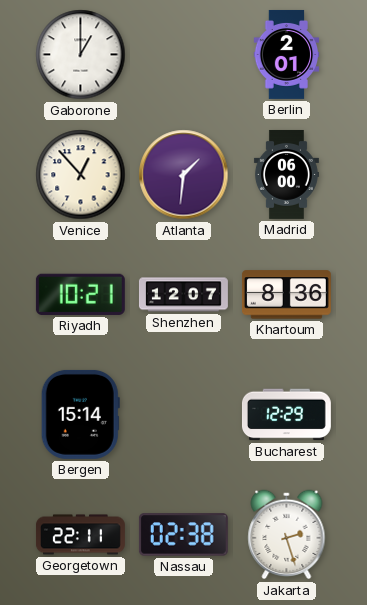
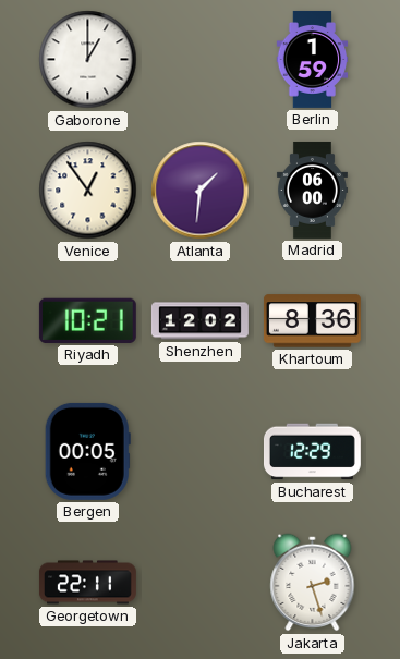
Berlin: 2:01 -> 1:59 (313, 59)
Venice: 12:53 -> 12:54 (88, 191)
Shenzhen: 12:07 -> 12:02 (199, 321)
Bergen: 15:14 -> 00:05 (87, 451)
Nassau: 02:38 -> none (183, 535)
